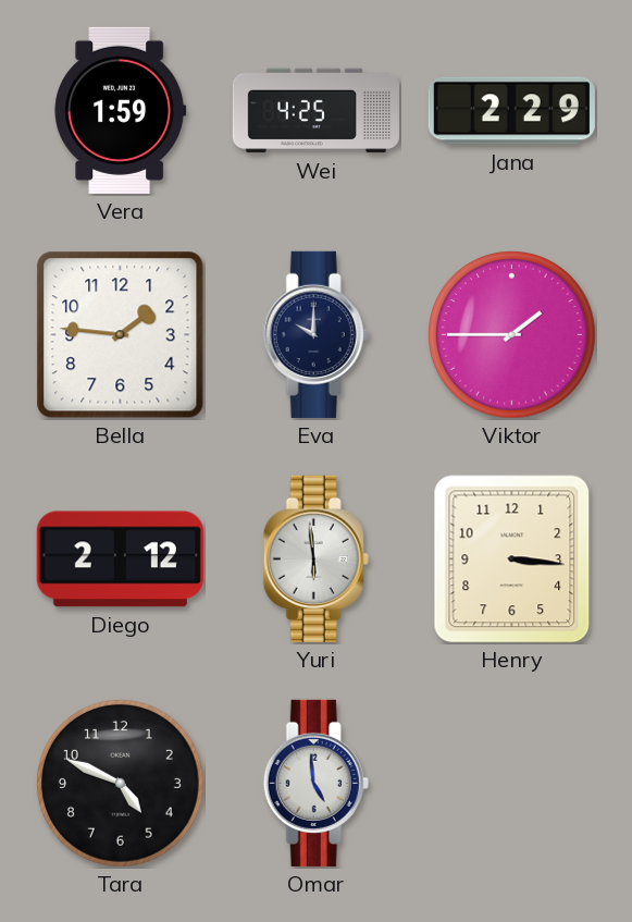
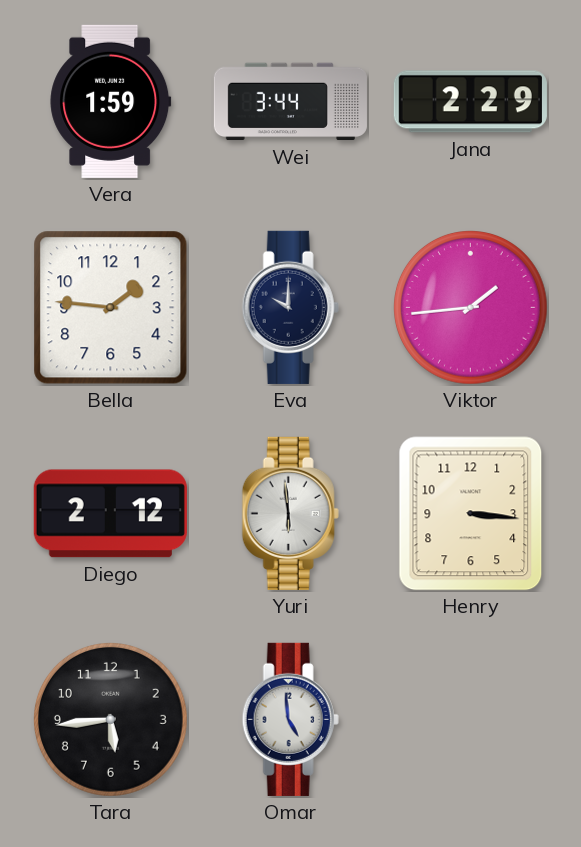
Wei: 4:25 -> 3:44 (290, 102)
Viktor: 1:45 -> 1:44 (471, 308)
Tara: 4:49 -> 5:44 (111, 720)
